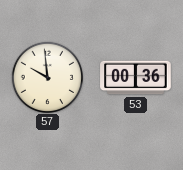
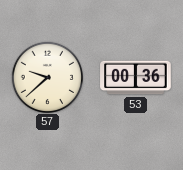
57: 9:59 -> 9:38 (47, 77)
